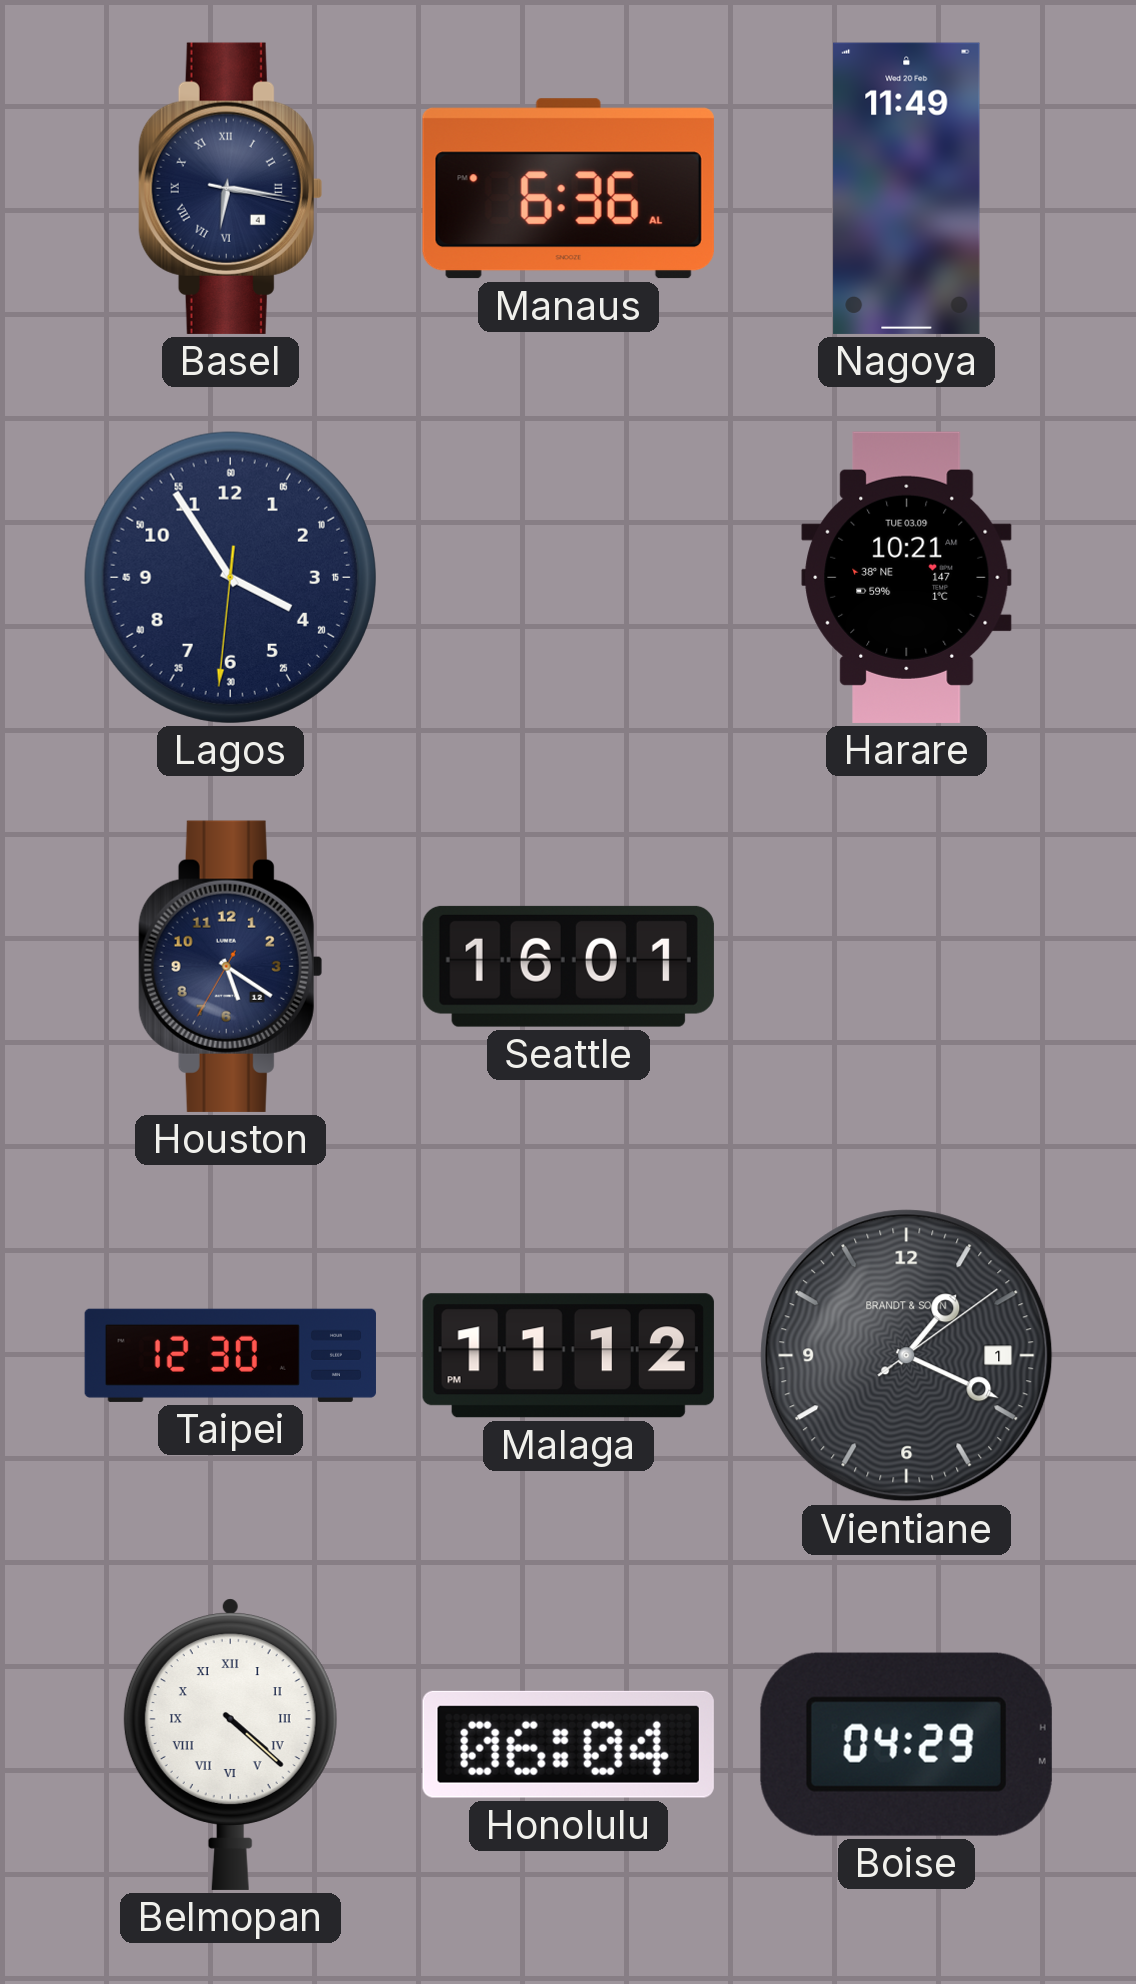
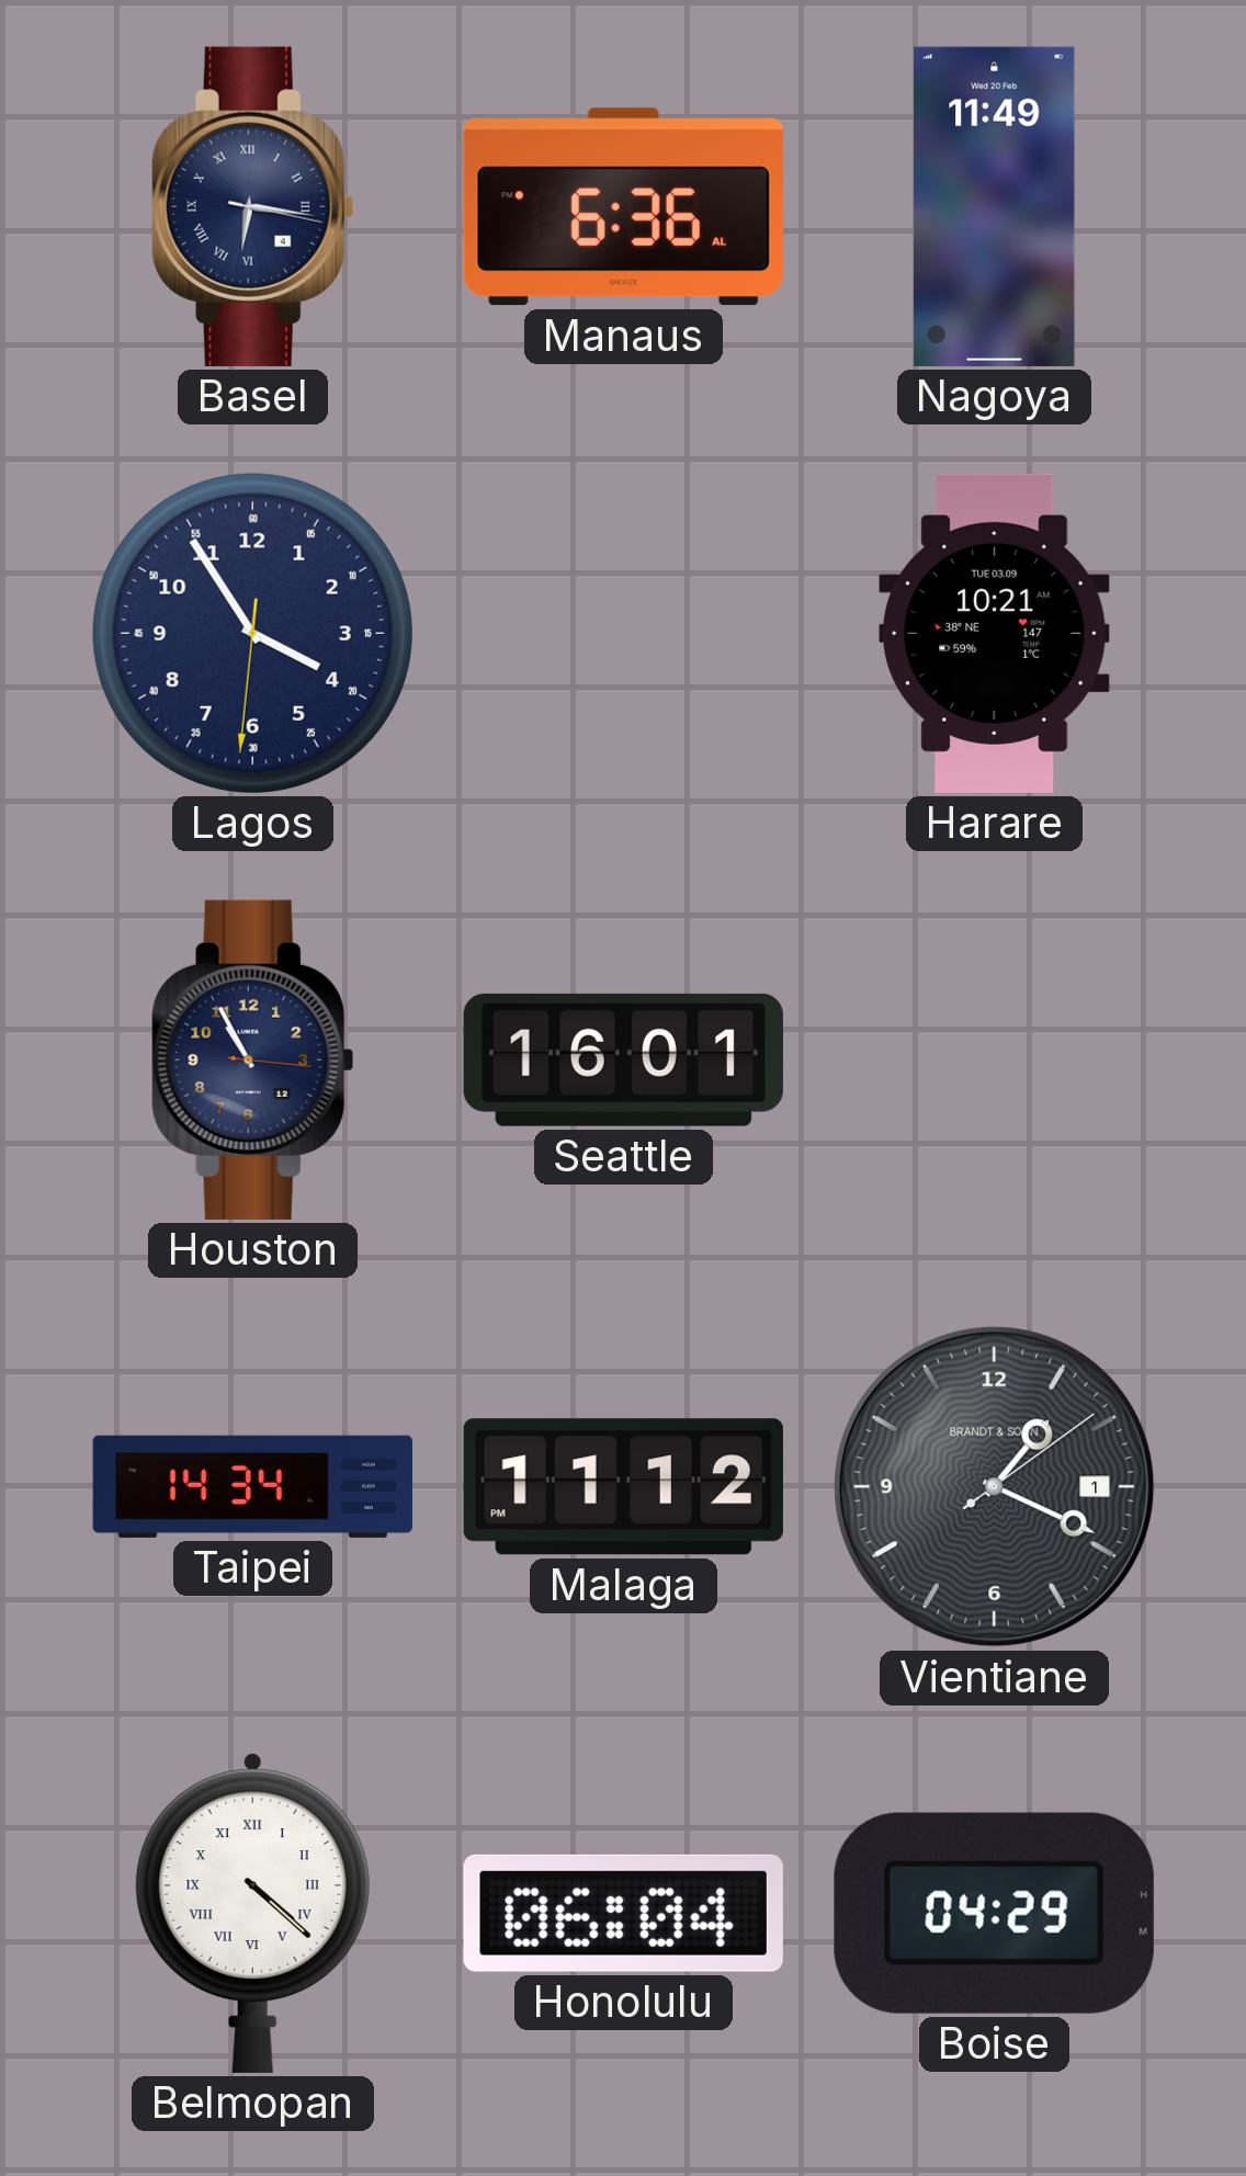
Houston: 5:20 -> 10:55 (252, 1059)
Taipei: 12:30 -> 14:34 (252, 1486)
